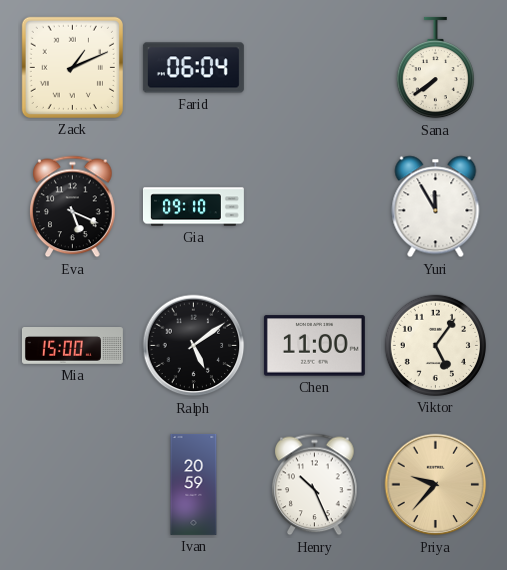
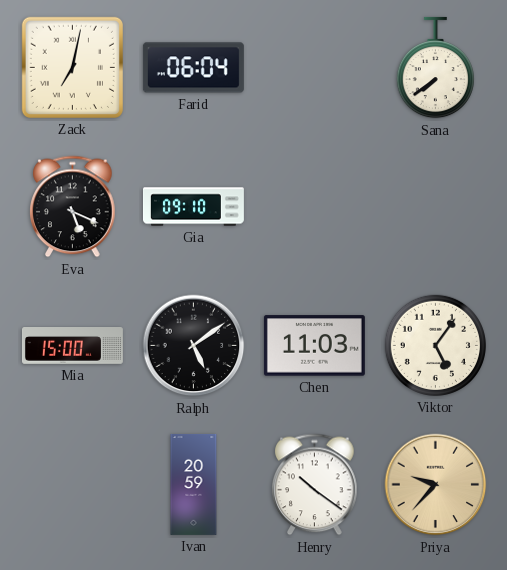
Zack: 1:11 -> 7:02 (72, 67)
Yuri: 11:55 -> none (436, 207)
Chen: 11:00 -> 11:03 (314, 346)
Henry: 10:26 -> 10:21 (315, 485)
